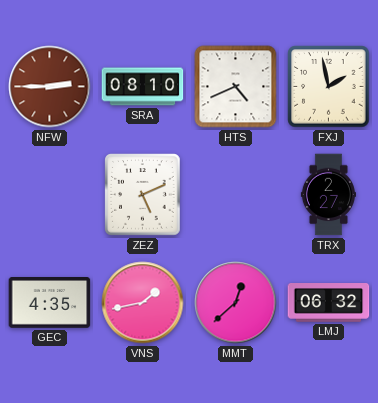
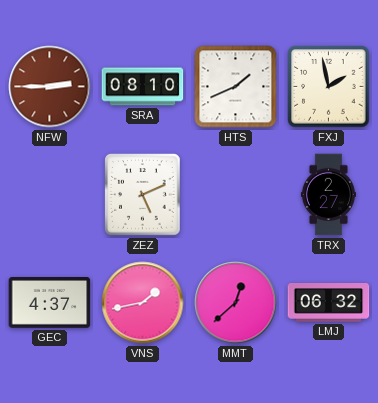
HTS: 4:41 -> 1:41 (236, 87)
GEC: 4:35 -> 4:37 (50, 303)
